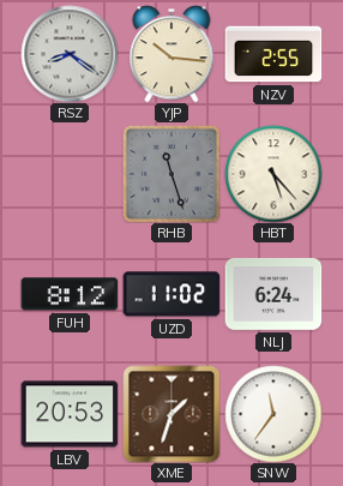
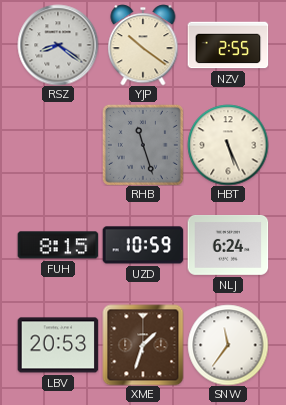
YJP: 10:16 -> 10:21 (143, 45)
HBT: 5:23 -> 5:26 (228, 145)
FUH: 8:12 -> 8:15 (58, 245)
UZD: 11:02 -> 10:59 (143, 245)
